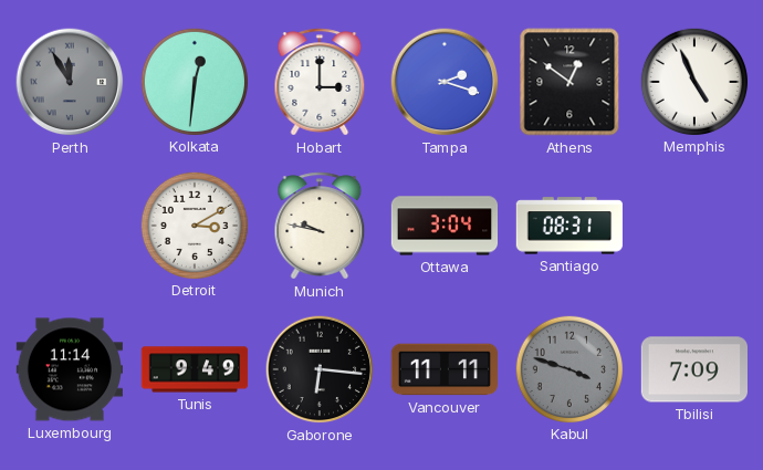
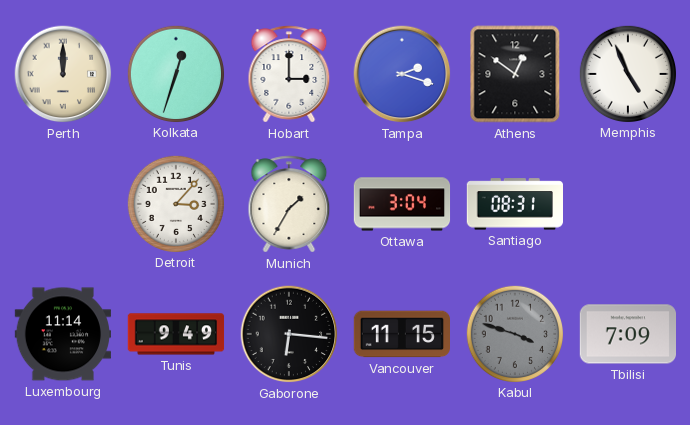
Perth: 11:55 -> 12:00 (63, 74)
Perth dial: grey -> cream (63, 74)
Kolkata: 12:31 -> 12:33 (175, 73)
Detroit: 3:10 -> 3:07 (175, 203)
Munich: 9:47 -> 1:35 (289, 204)
Vancouver: 11:11 -> 11:15 (401, 334)
